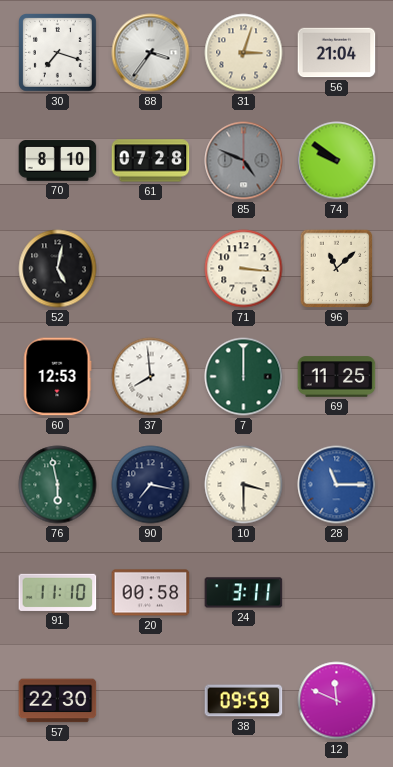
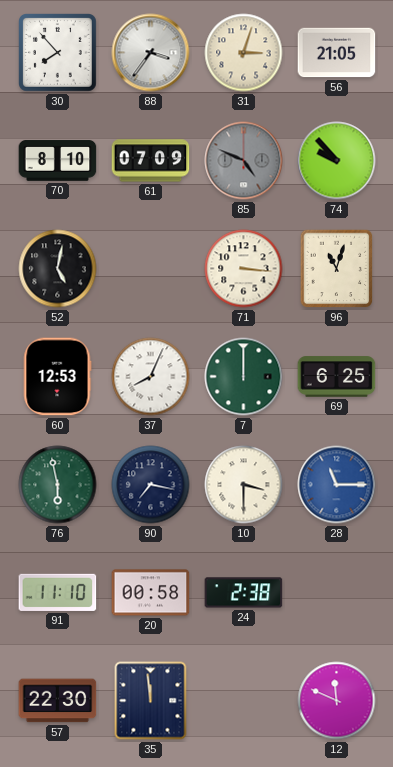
30: 7:18 -> 7:53 (58, 53)
56: 21:04 -> 21:05 (337, 53)
61: 07:28 -> 07:09 (151, 161)
74: 9:51 -> 9:53 (337, 161)
96: 11:08 -> 11:03 (337, 269)
37: 7:59 -> 8:04 (151, 377)
69: 11:25 -> 6:25 (337, 377)
24: 3:11 -> 2:38 (244, 593)
35: none -> 11:59 (151, 701)
38: 09:59 -> none (244, 701)
